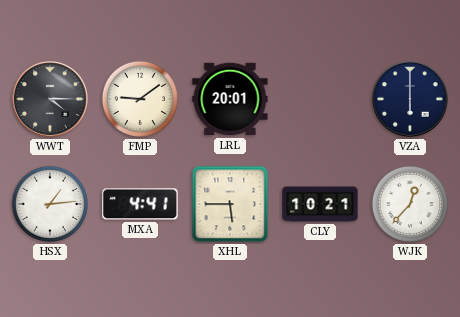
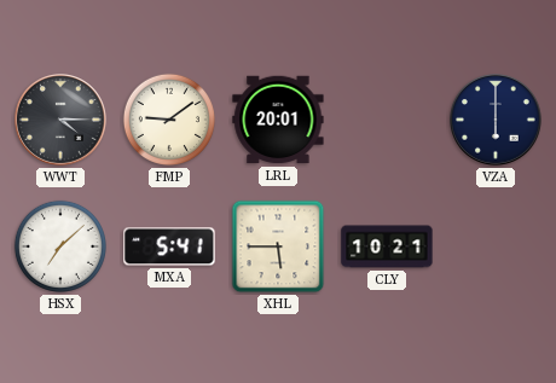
HSX: 1:14 -> 7:08 (60, 246)
MXA: 4:41 -> 5:41 (169, 246)
WJK: 12:37 -> none (410, 204)
